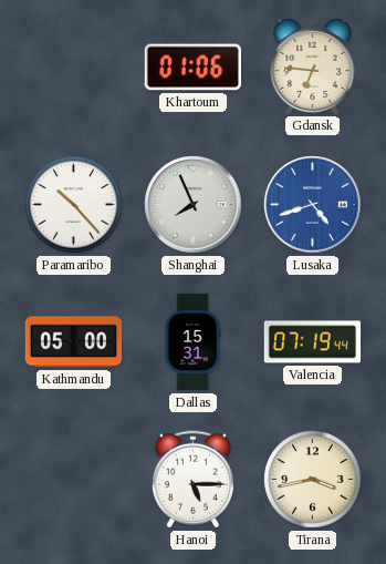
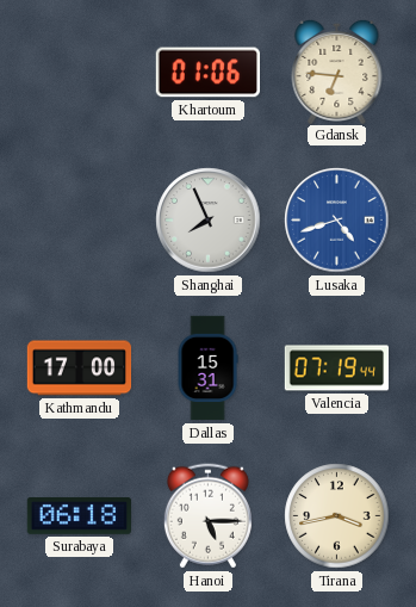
Paramaribo: 10:23 -> none (74, 205)
Kathmandu: 05:00 -> 17:00 (80, 368)
Surabaya: none -> 06:18 (79, 515)
